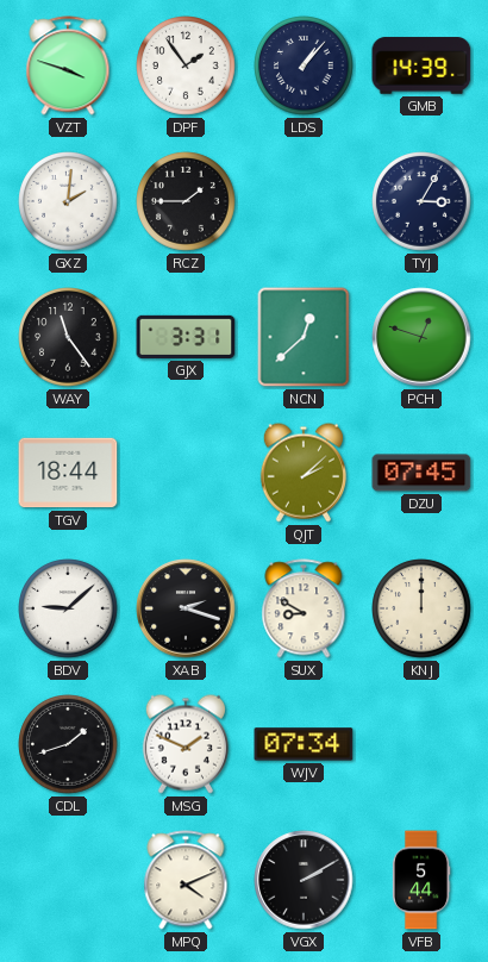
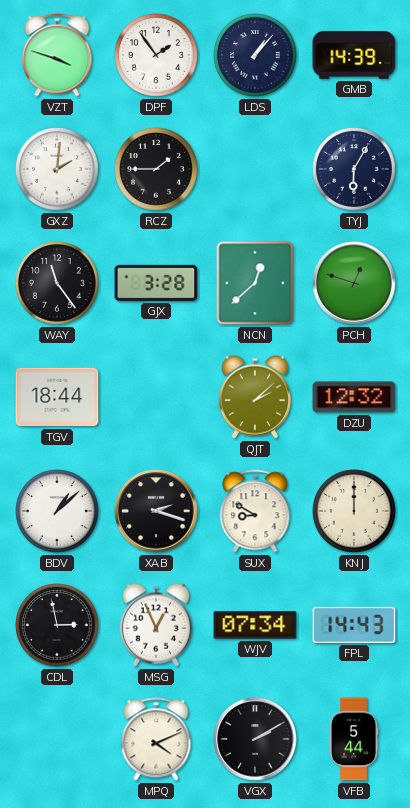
TYJ: 3:05 -> 6:05 (354, 169)
GJX: 3:31 -> 3:28 (156, 283)
DZU: 07:45 -> 12:32 (354, 397)
BDV: 9:08 -> 1:08 (57, 511)
CDL: 1:42 -> 2:58 (57, 625)
MSG: 1:49 -> 12:56 (156, 625)
FPL: none -> 14:43 (354, 625)
